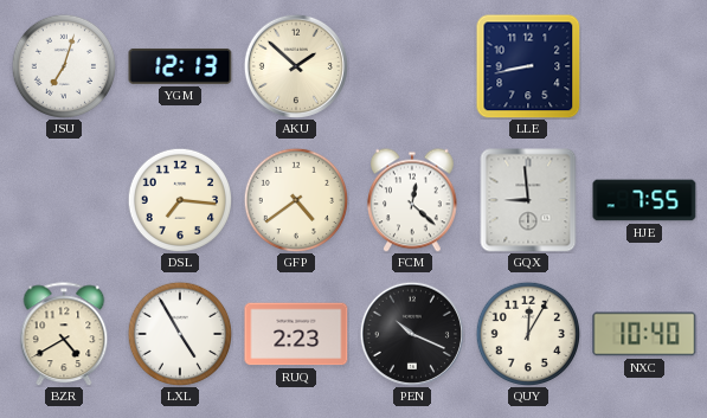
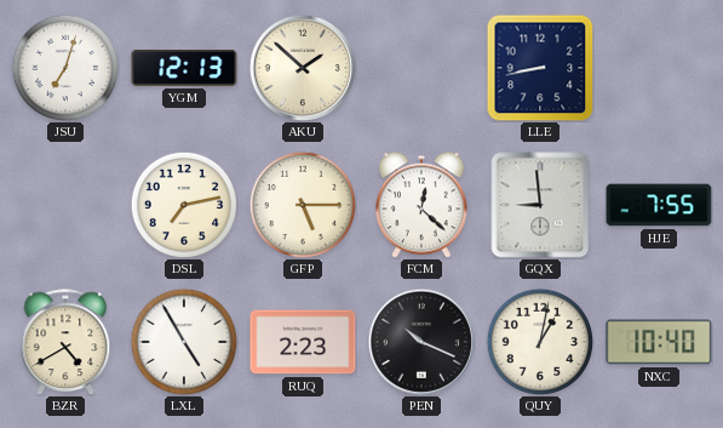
DSL: 7:16 -> 7:13 (183, 204)
GFP: 4:39 -> 5:15 (302, 204)
QUY: 12:05 -> 1:02 (539, 341)
